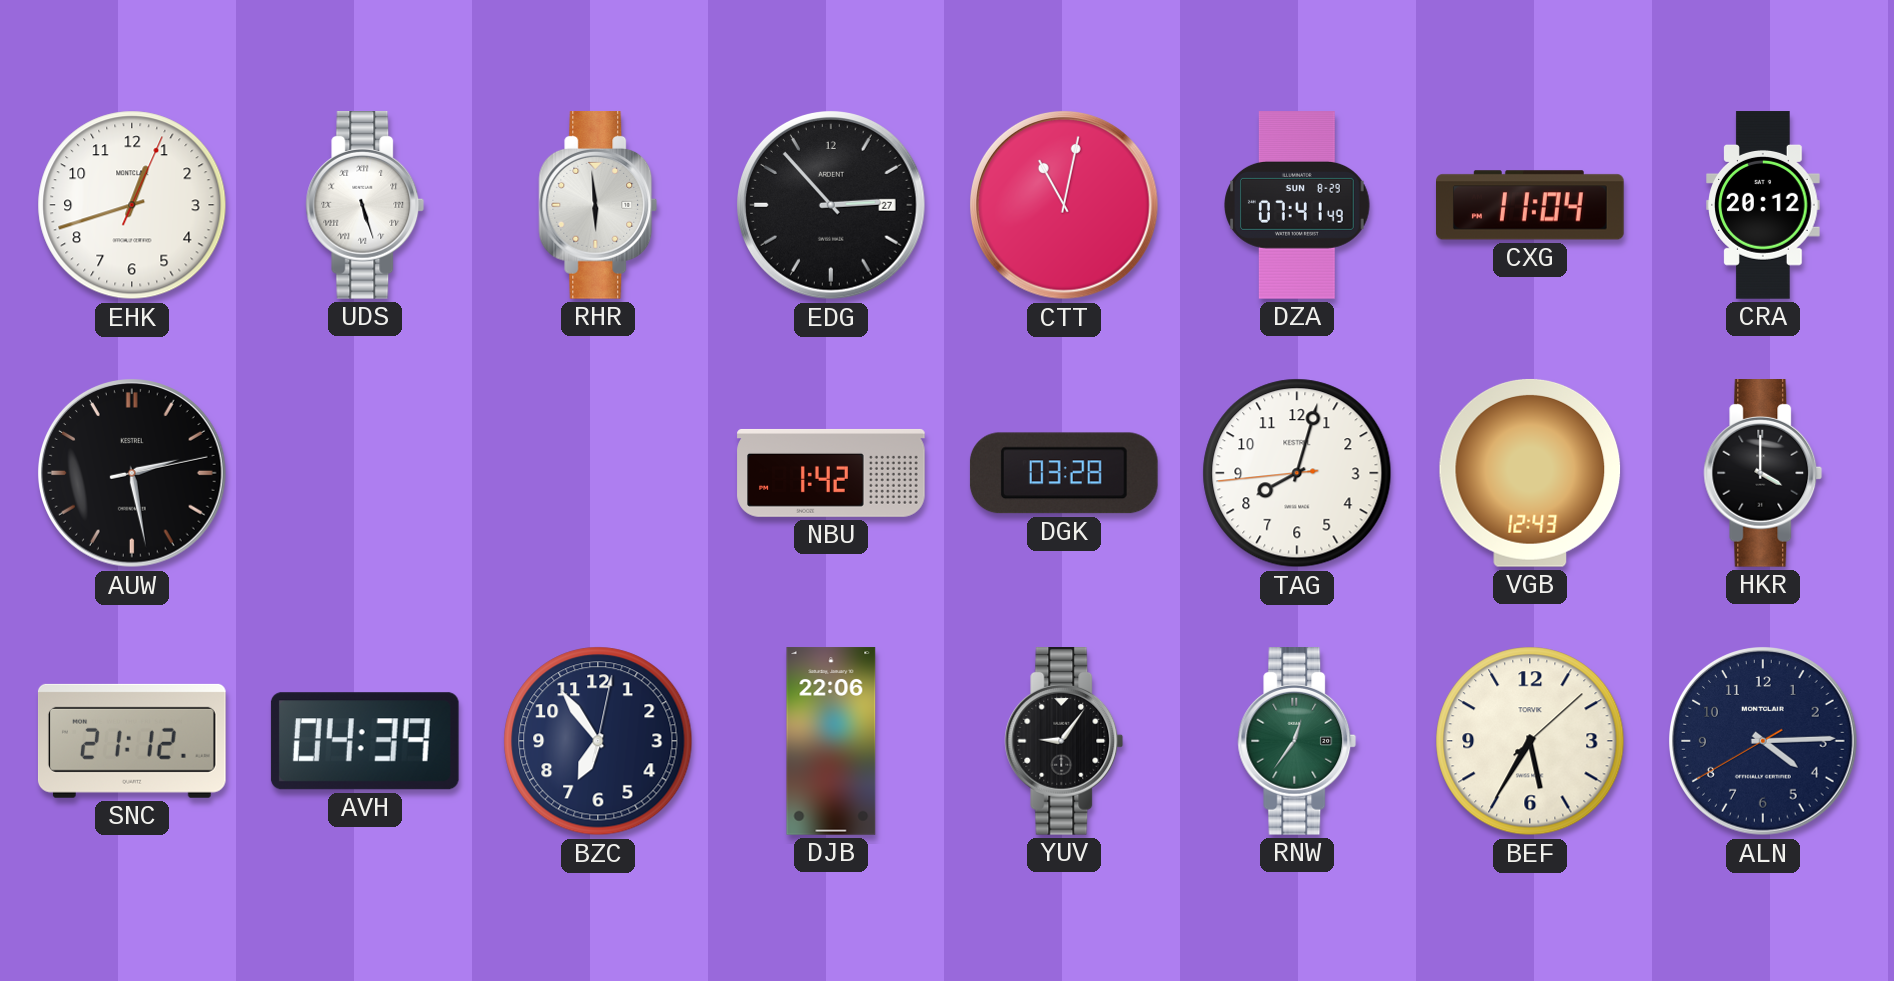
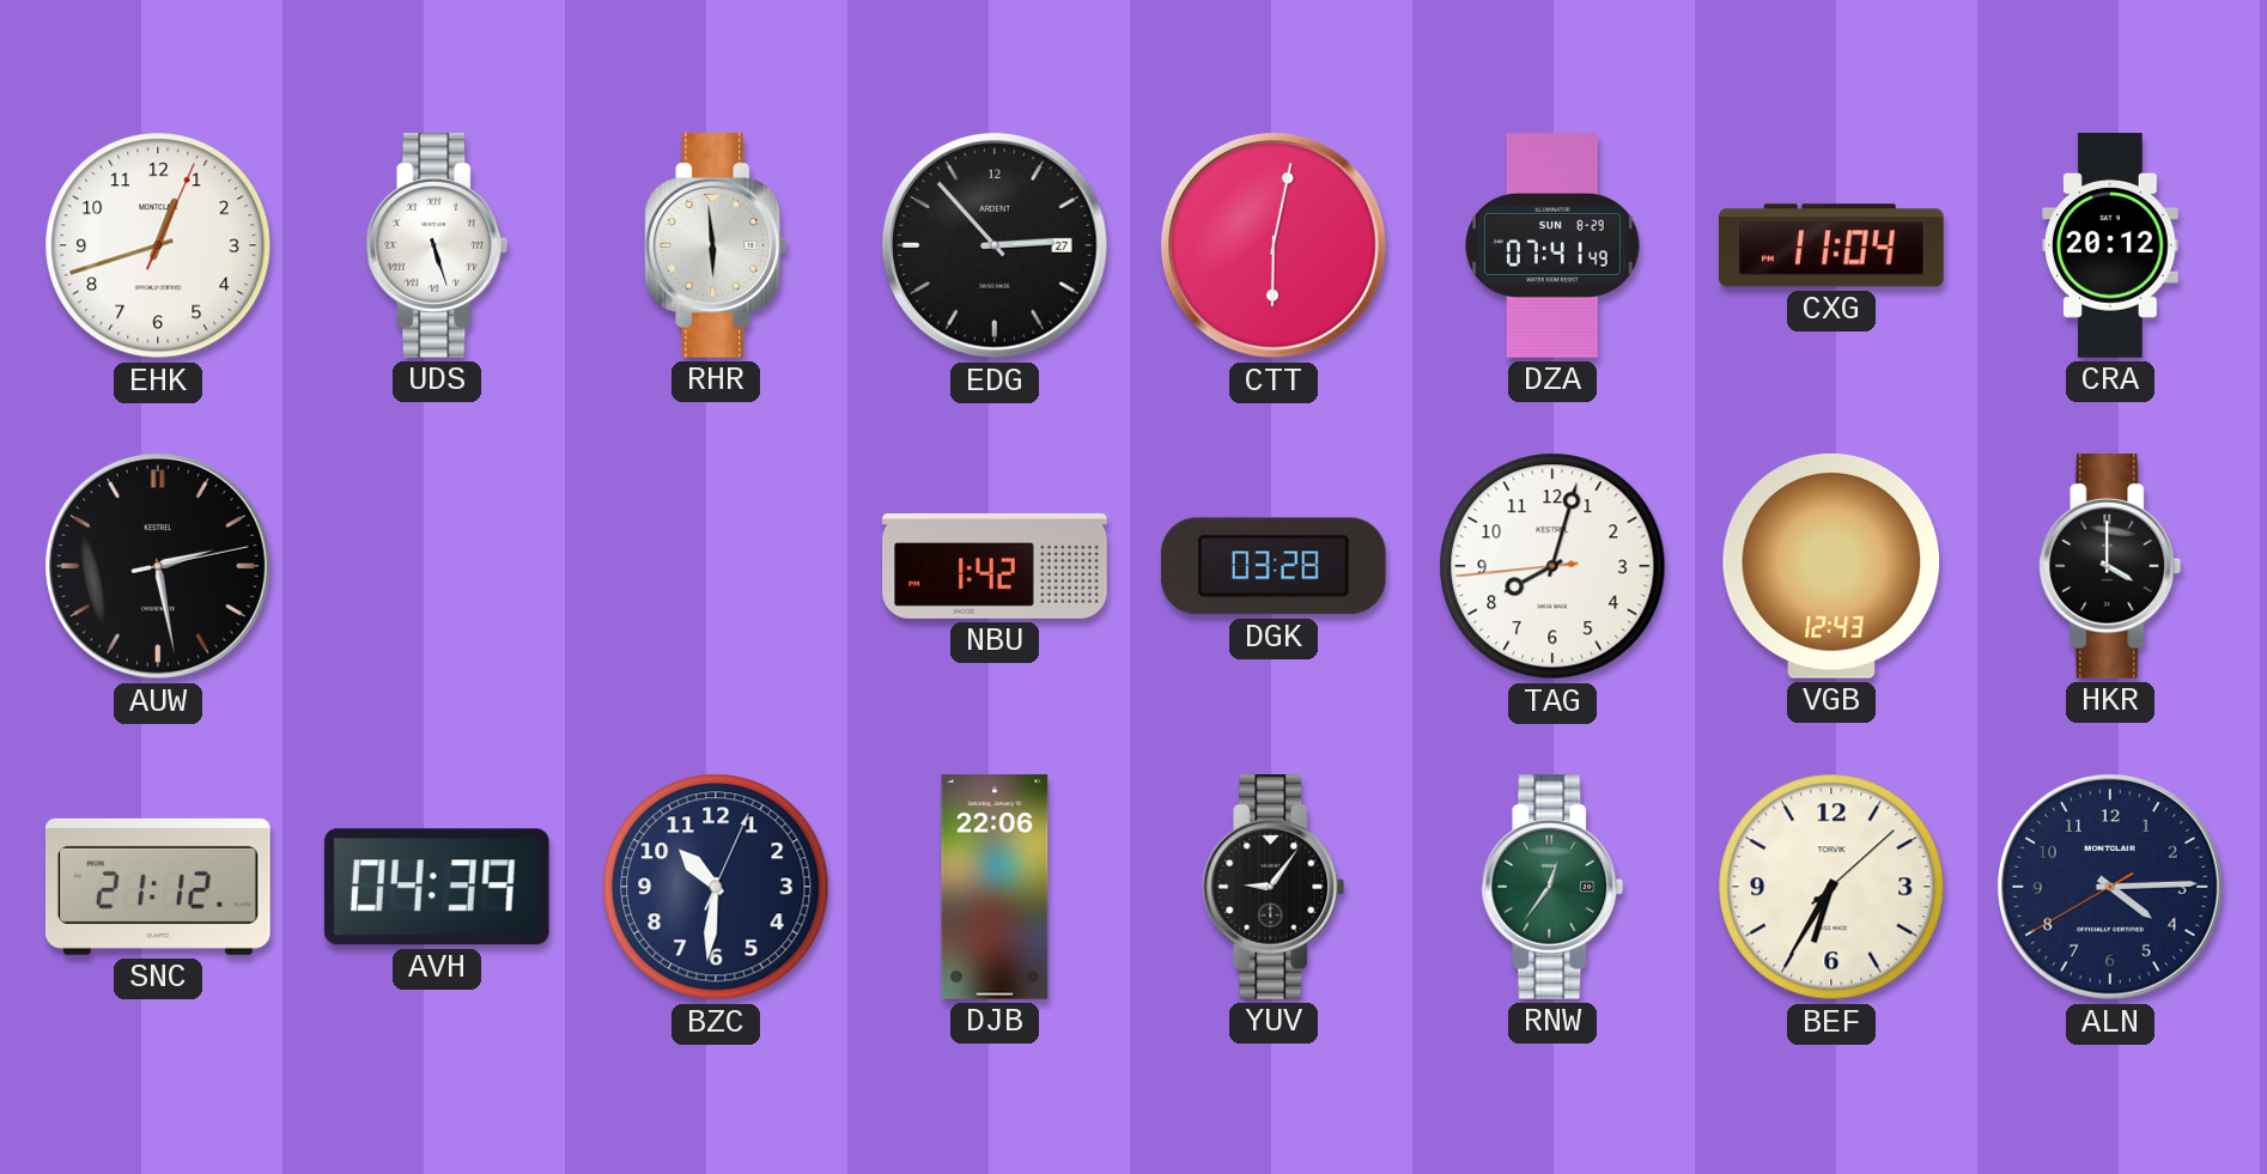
CTT: 11:02 -> 6:02 (1275, 247)
BZC: 6:54 -> 10:31 (716, 887)
BEF: 5:35 -> 6:35 (1831, 887)
